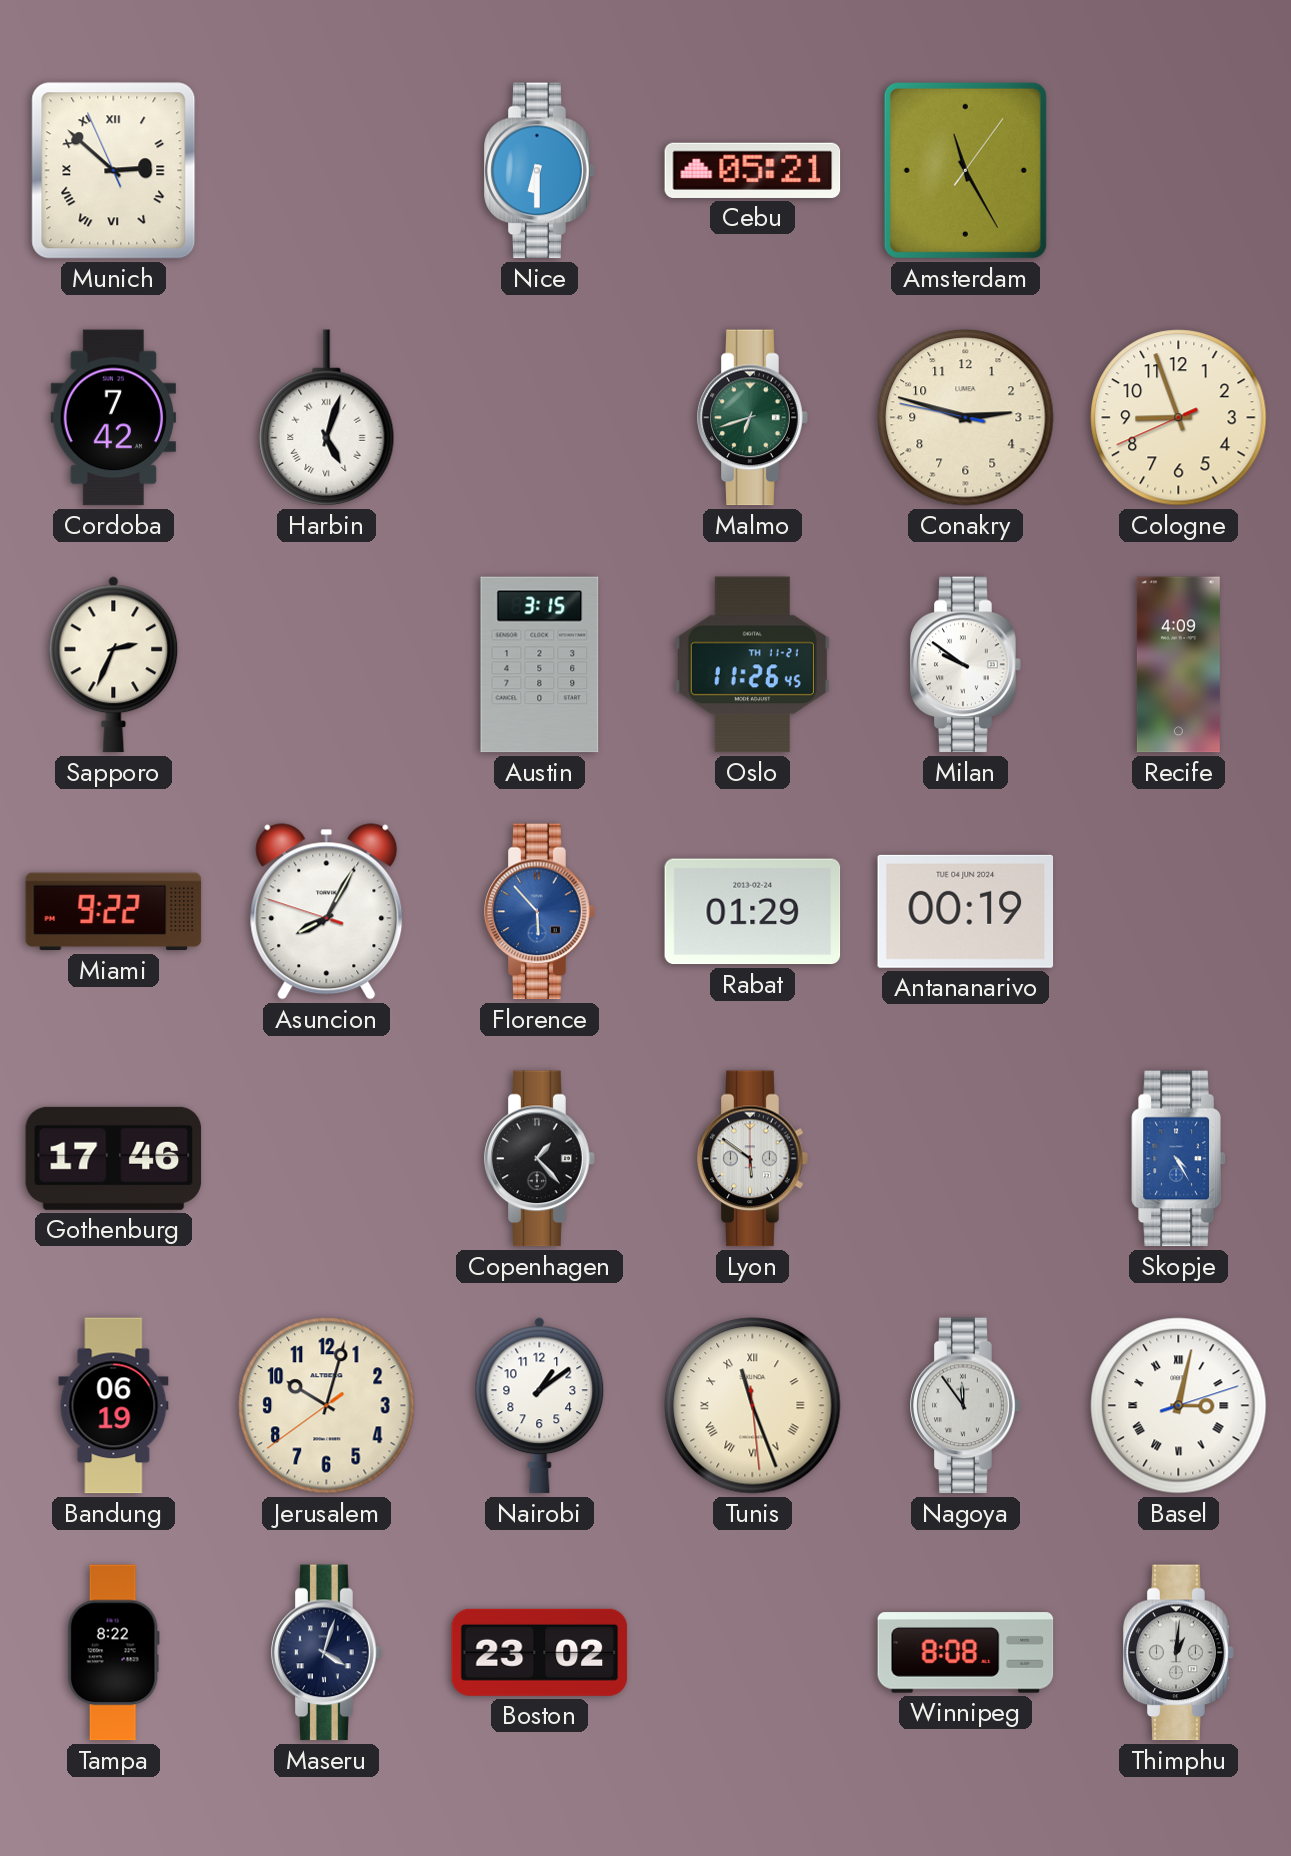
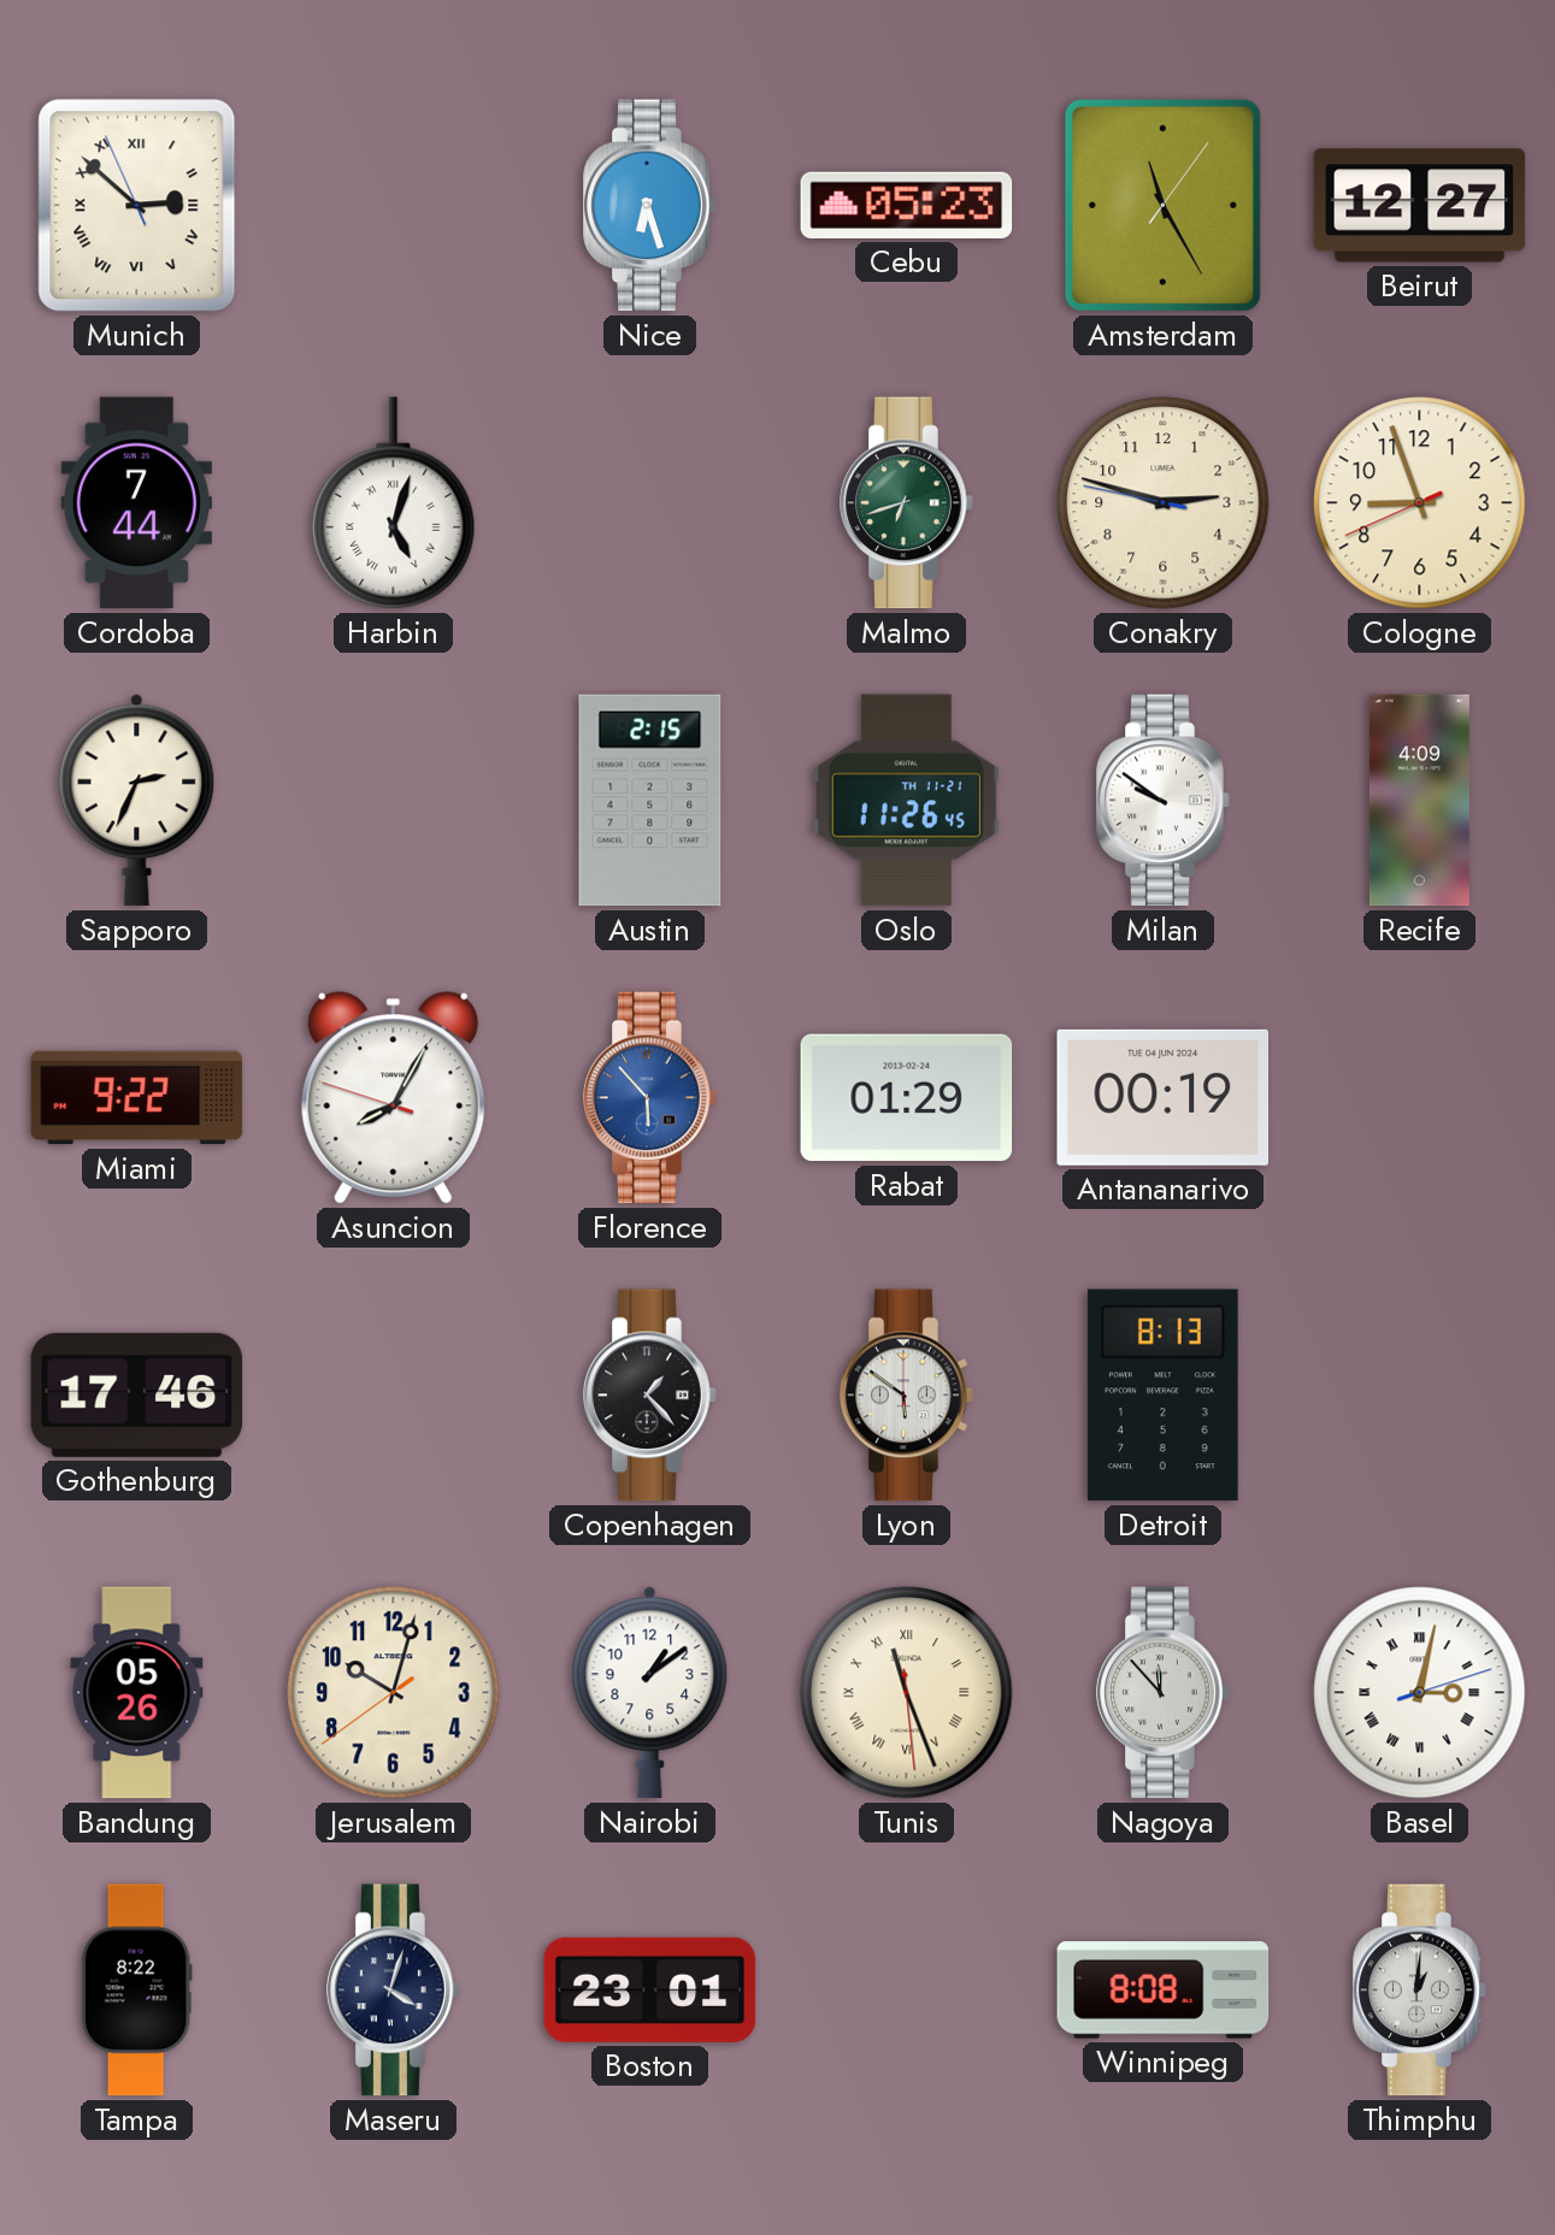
Nice: 6:30 -> 6:27 (650, 206)
Cebu: 05:21 -> 05:23 (907, 205)
Beirut: none -> 12:27 (1420, 206)
Cordoba: 7:42 -> 7:44 (136, 503)
Austin: 3:15 -> 2:15 (650, 801)
Detroit: none -> 8:13 (1162, 1396)
Skopje: 4:25 -> none (1179, 1159)
Bandung: 06:19 -> 05:26 (137, 1693)
Nagoya: 11:54 -> 11:53 (1164, 1693)
Boston: 23:02 -> 23:01 (650, 1989)
